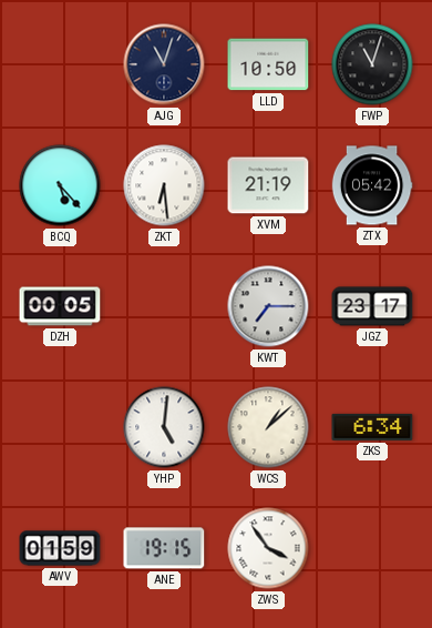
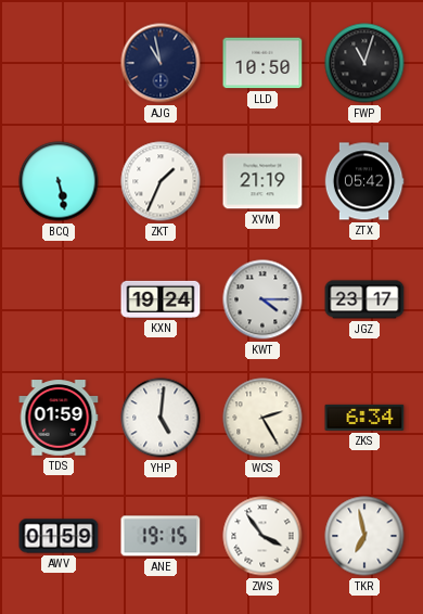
AJG: 11:03 -> 10:58 (161, 63)
BCQ: 5:23 -> 5:28 (59, 181)
ZKT: 6:29 -> 1:34 (161, 181)
DZH: 00:05 -> none (60, 306)
KXN: none -> 19:24 (161, 299)
KWT: 7:15 -> 4:15 (262, 299)
TDS: none -> 01:59 (59, 418)
WCS: 1:08 -> 2:25 (262, 418)
TKR: none -> 6:58 (364, 536)
